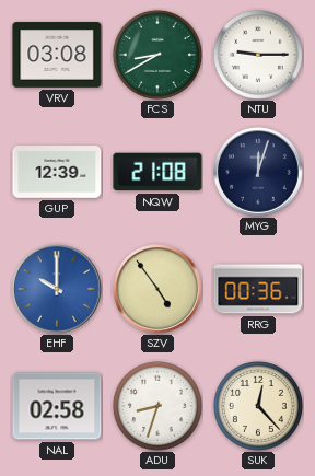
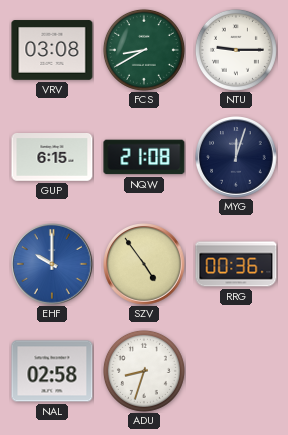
GUP: 12:39 -> 6:15 (52, 158)
SUK: 12:23 -> none (258, 406)
